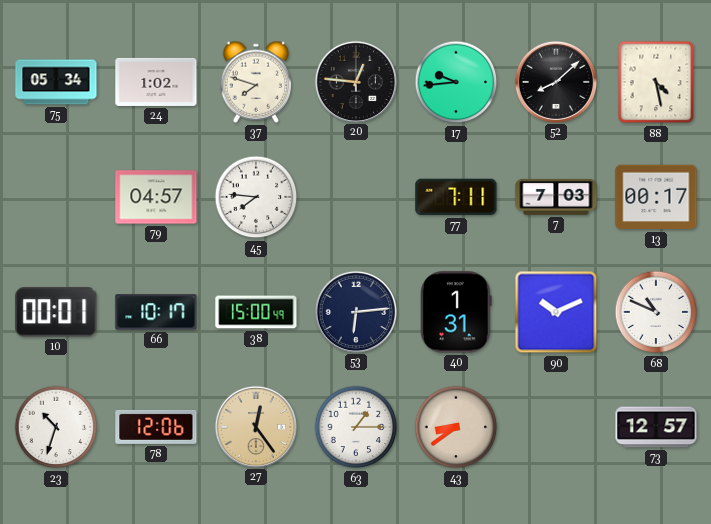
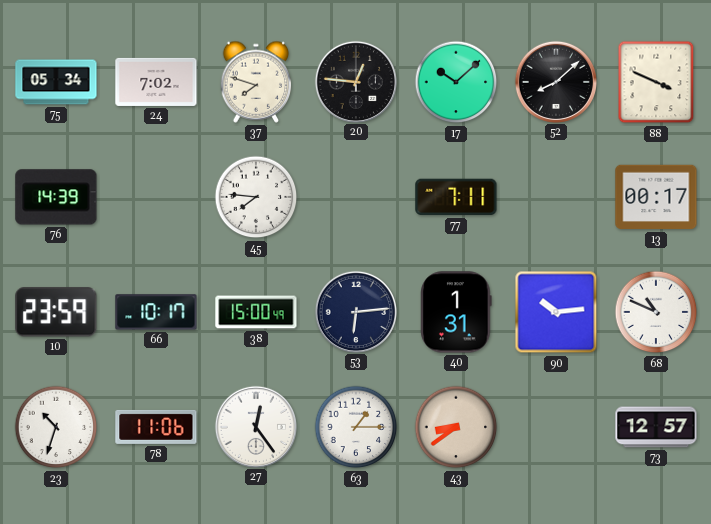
24: 1:02 -> 7:02 (156, 82)
17: 9:44 -> 10:08 (456, 82)
88: 4:28 -> 3:49 (656, 82)
76: none -> 14:39 (56, 197)
79: 04:57 -> none (156, 197)
7: 7:03 -> none (556, 197)
10: 00:01 -> 23:59 (56, 312)
90: 10:11 -> 10:14 (556, 312)
78: 12:06 -> 11:06 (156, 427)
27 dial: champagne -> white (255, 426)
